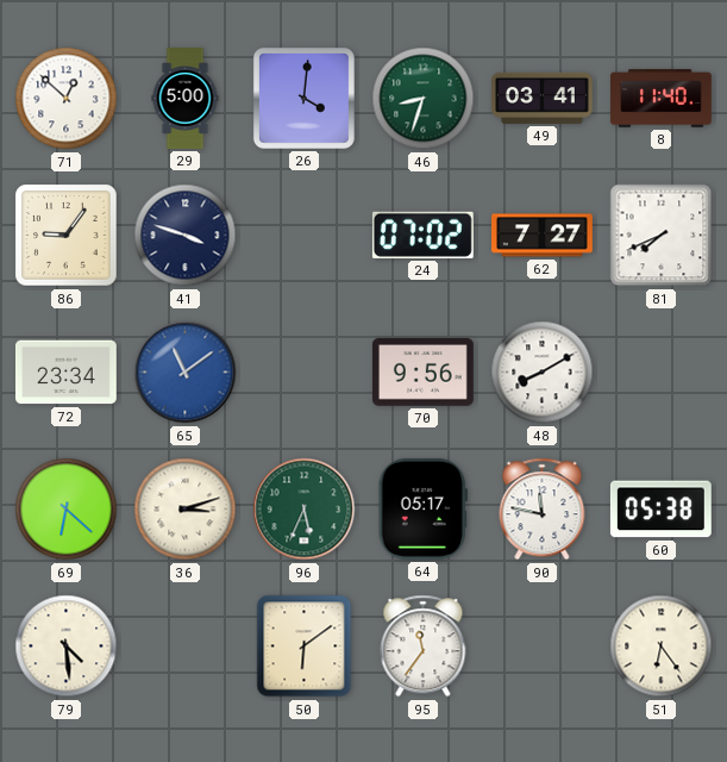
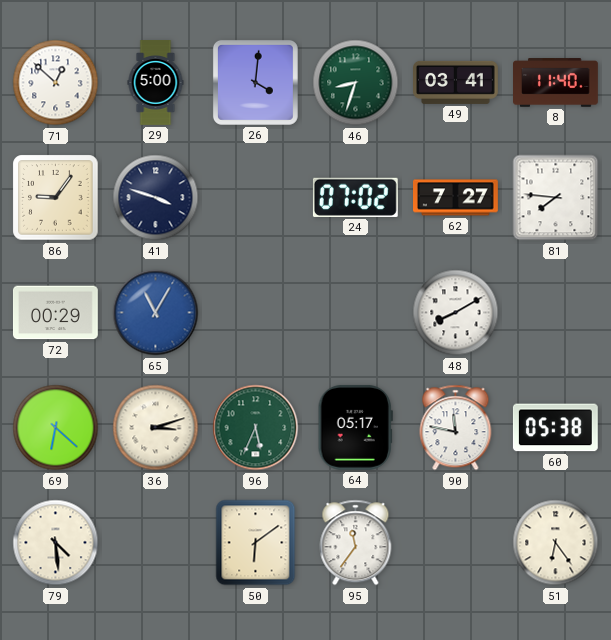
81: 7:41 -> 7:46 (556, 198)
72: 23:34 -> 00:29 (56, 313)
65: 11:09 -> 11:05 (156, 313)
70: 9:56 -> none (422, 373)
